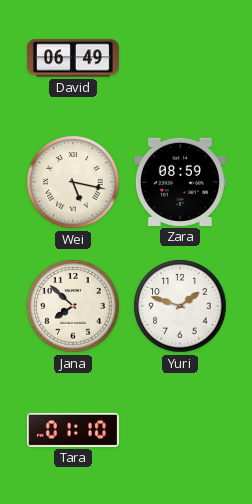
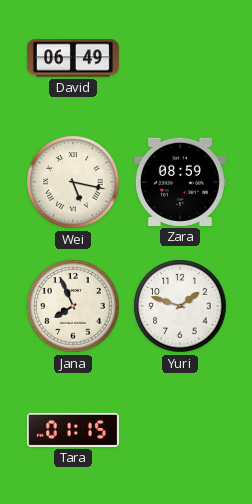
Jana: 7:52 -> 7:56 (73, 306)
Tara: 01:10 -> 01:15 (73, 430)
